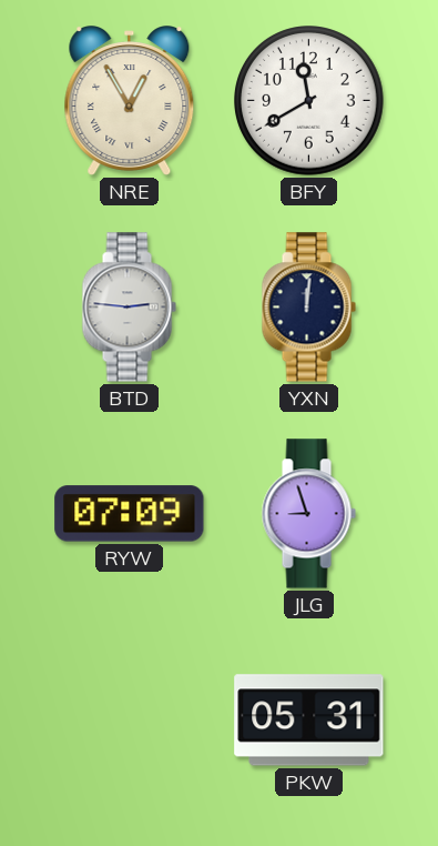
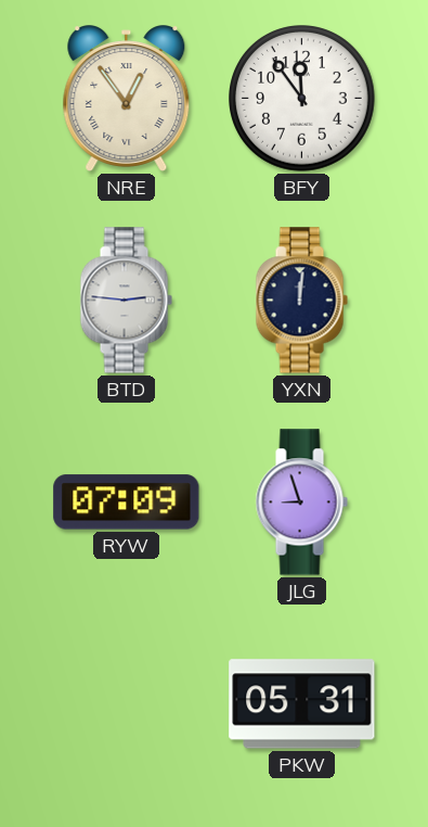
NRE: 12:55 -> 12:54 (127, 99)
BFY: 11:40 -> 11:54 (302, 99)
